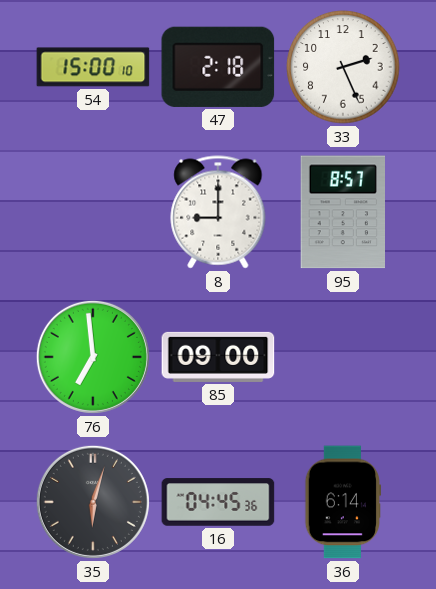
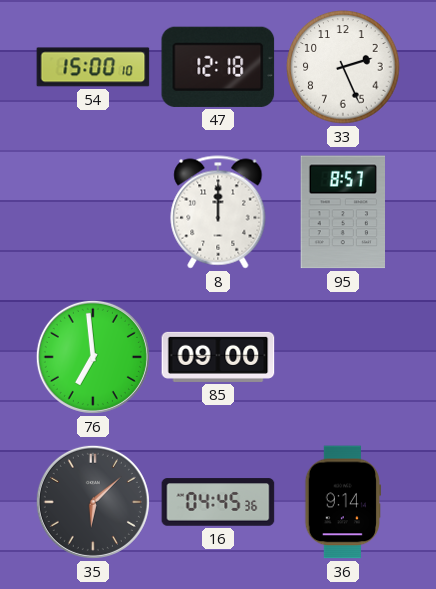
47: 2:18 -> 12:18 (218, 67)
8: 9:00 -> 12:00 (218, 212)
35: 6:03 -> 6:08 (93, 502)
36: 6:14 -> 9:14 (342, 502)
